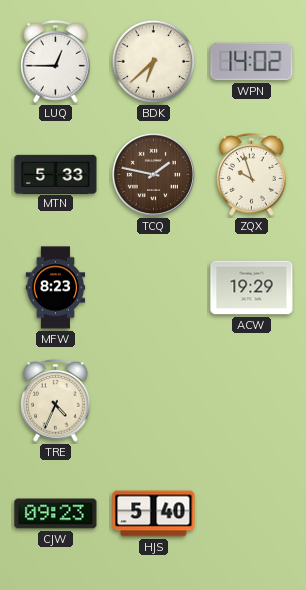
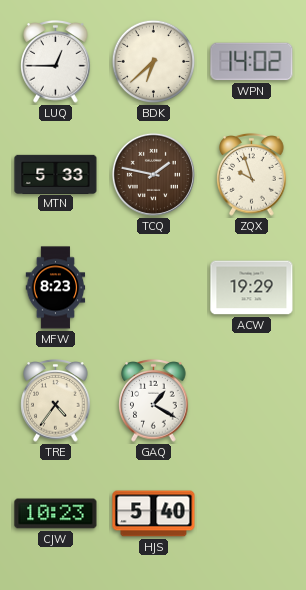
TRE: 4:34 -> 4:36 (56, 401)
GAQ: none -> 1:20 (154, 401)
CJW: 09:23 -> 10:23 (56, 514)
